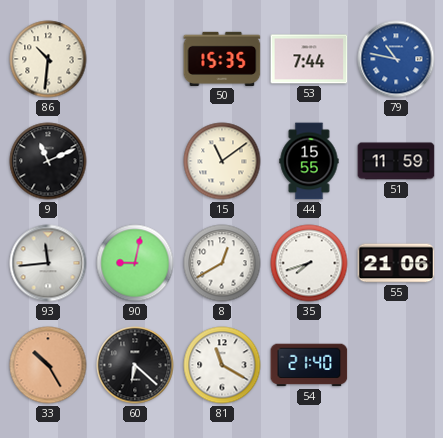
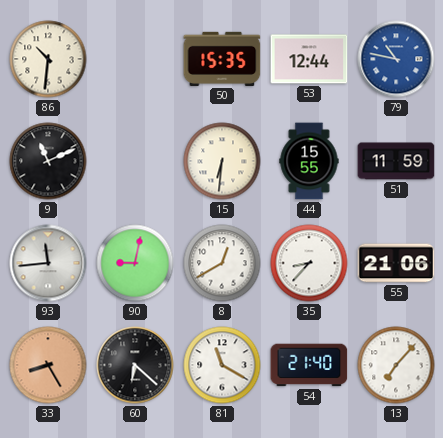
53: 7:44 -> 12:44 (309, 59)
15: 11:09 -> 6:31 (222, 161)
35: 7:42 -> 8:37 (309, 263)
33: 10:25 -> 8:25 (48, 365)
13: none -> 7:07 (396, 365)
